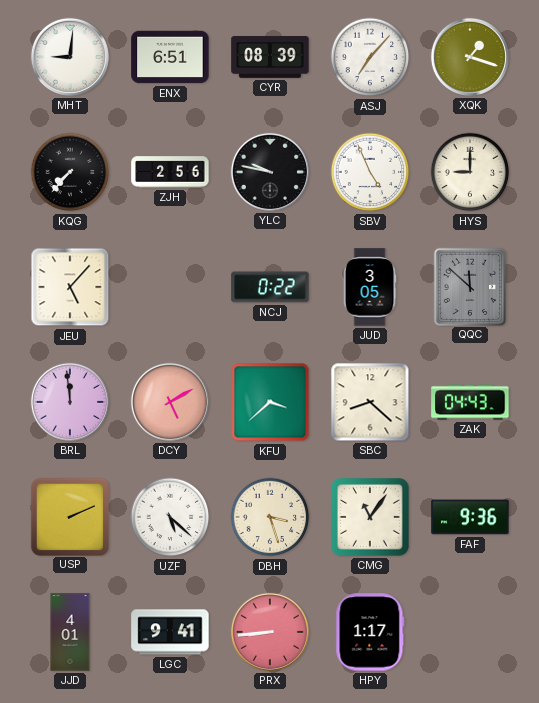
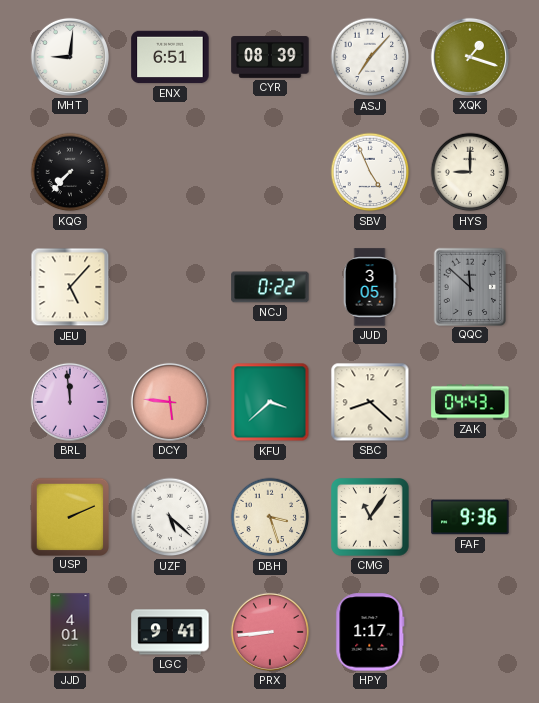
ZJH: 2:56 -> none (170, 172)
YLC: 9:47 -> none (270, 172)
DCY: 5:10 -> 5:46 (170, 402)
